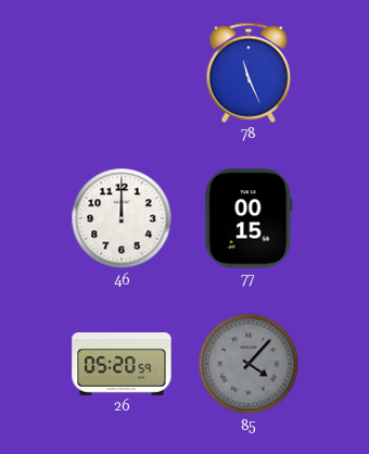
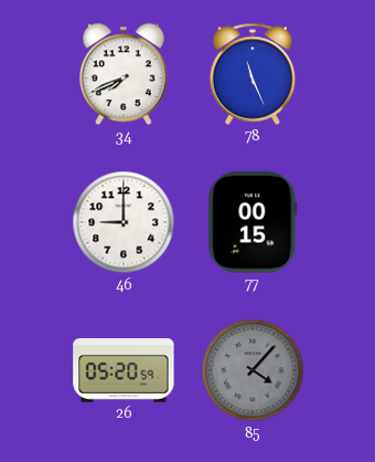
34: none -> 7:41 (124, 74)
46: 12:00 -> 9:00 (124, 222)
